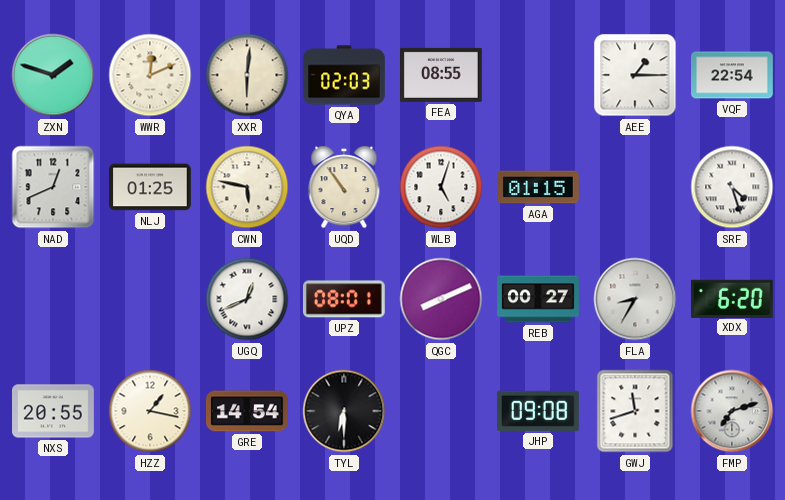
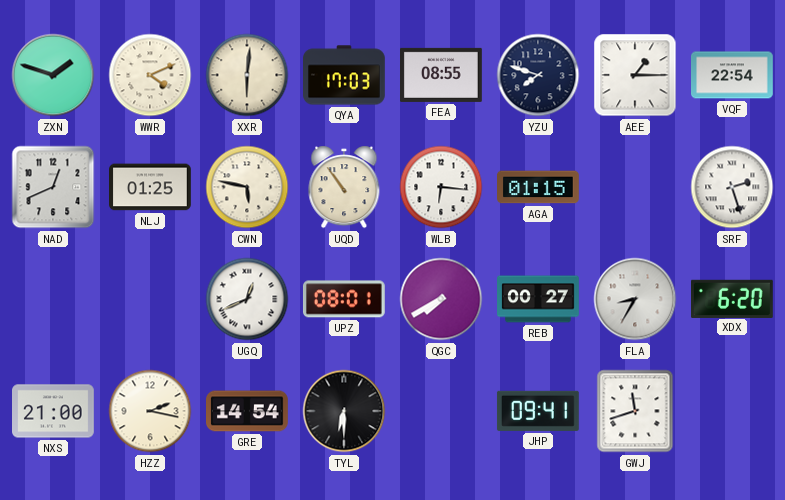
WWR: 12:11 -> 4:11 (150, 75)
QYA: 02:03 -> 17:03 (345, 75)
YZU: none -> 7:48 (538, 75)
WLB: 5:03 -> 6:16 (441, 187)
SRF: 4:27 -> 2:27 (732, 187)
QGC: 8:11 -> 7:40 (441, 299)
NXS: 20:55 -> 21:00 (54, 411)
HZZ: 1:17 -> 2:17 (150, 411)
JHP: 09:08 -> 09:41 (538, 411)
FMP: 7:12 -> none (732, 411)
